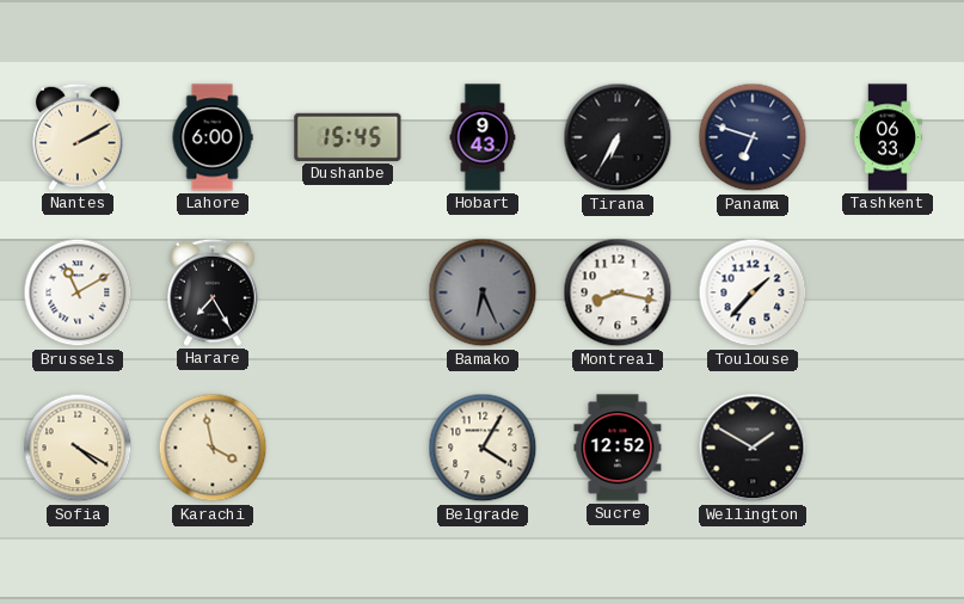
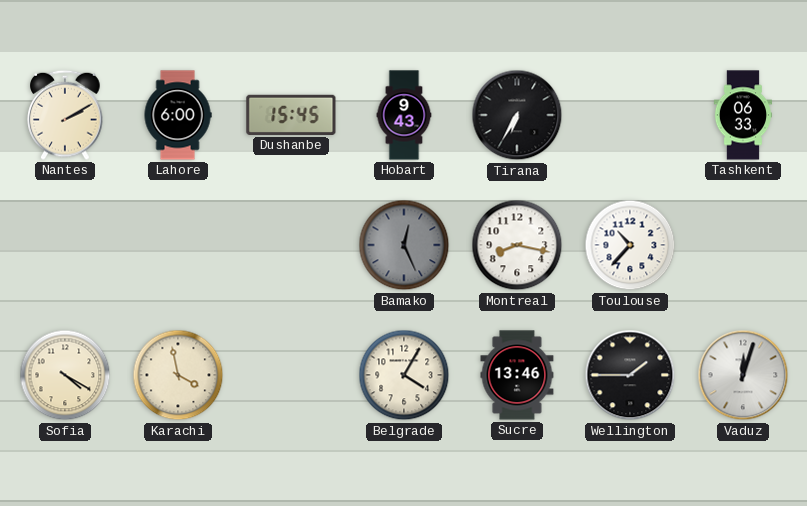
Panama: 6:48 -> none (753, 137)
Brussels: 11:10 -> none (78, 292)
Harare: 7:25 -> none (213, 292)
Bamako: 6:26 -> 12:26 (404, 245)
Toulouse: 1:37 -> 10:37 (630, 245)
Sucre: 12:52 -> 13:46 (517, 375)
Wellington: 1:50 -> 1:45 (630, 375)
Vaduz: none -> 12:03 (743, 375)
